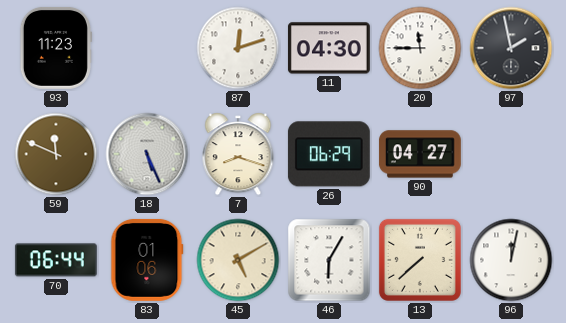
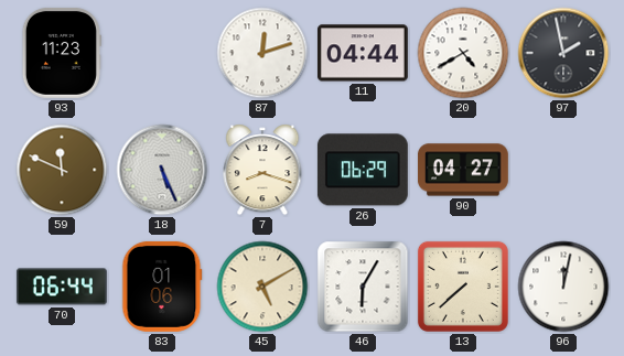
11: 04:30 -> 04:44 (363, 53)
20: 11:45 -> 4:40 (463, 53)
